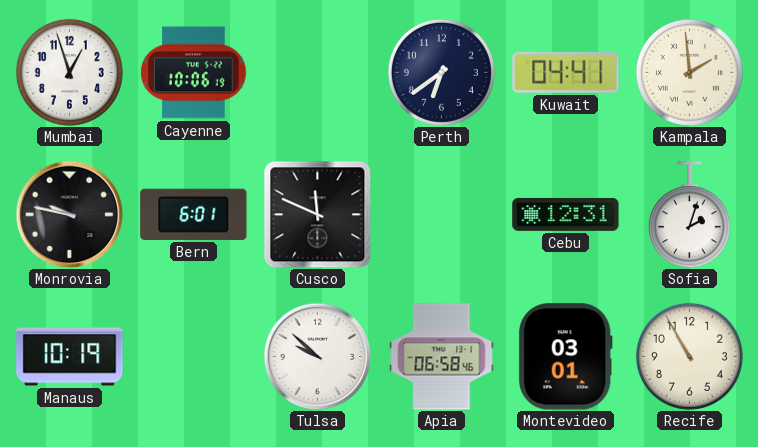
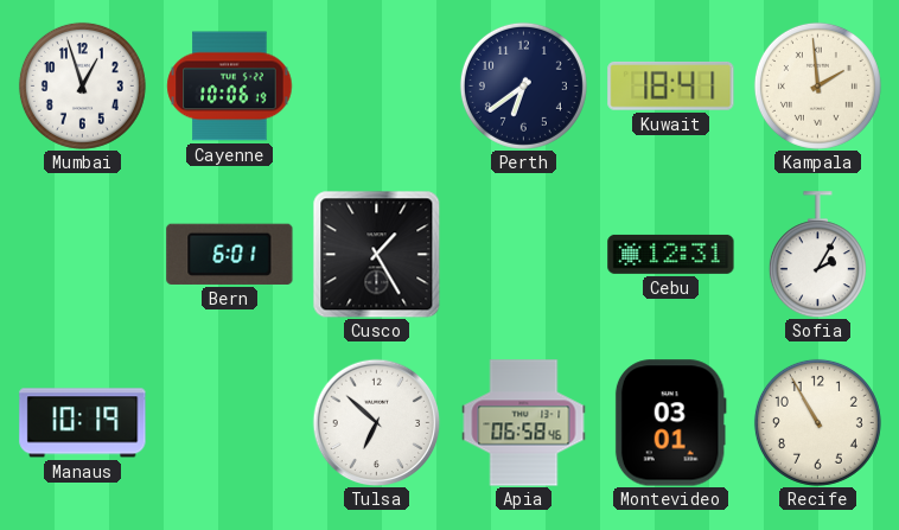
Kuwait: 04:41 -> 18:41 (671, 85)
Monrovia: 9:47 -> none (69, 214)
Cusco: 11:49 -> 1:25 (376, 254)
Sofia: 2:03 -> 2:05 (817, 255)
Tulsa: 9:52 -> 6:52 (376, 422)
